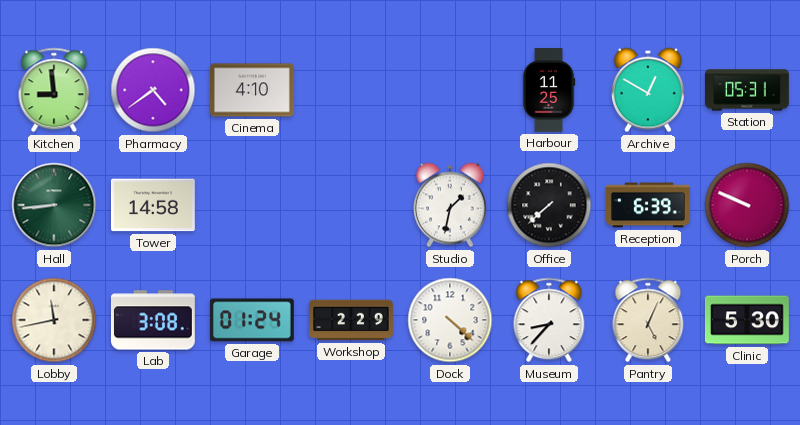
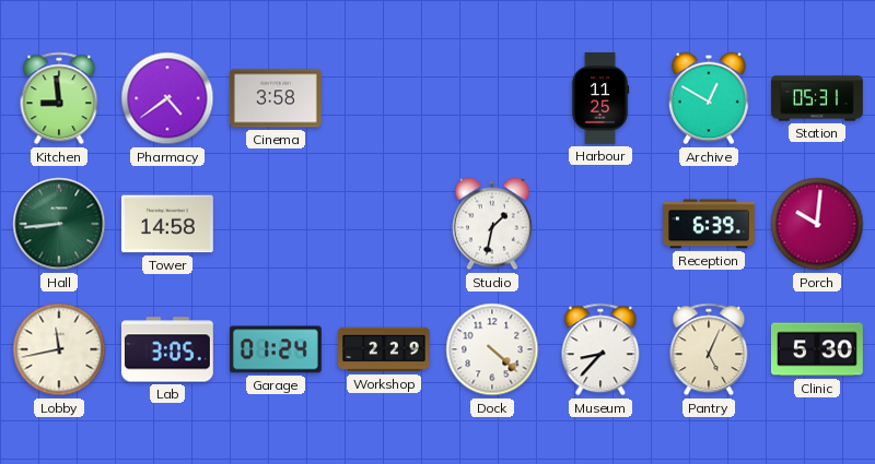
Cinema: 4:10 -> 3:58 (277, 98)
Office: 7:38 -> none (549, 205)
Porch: 9:49 -> 10:01 (817, 224)
Lab: 3:08 -> 3:05 (167, 349)
